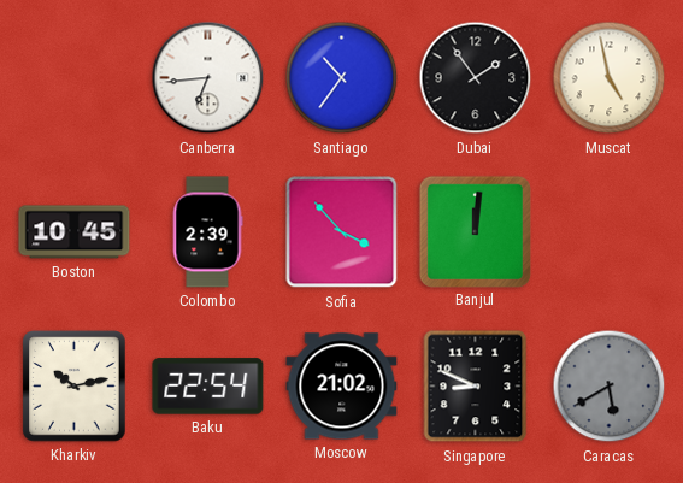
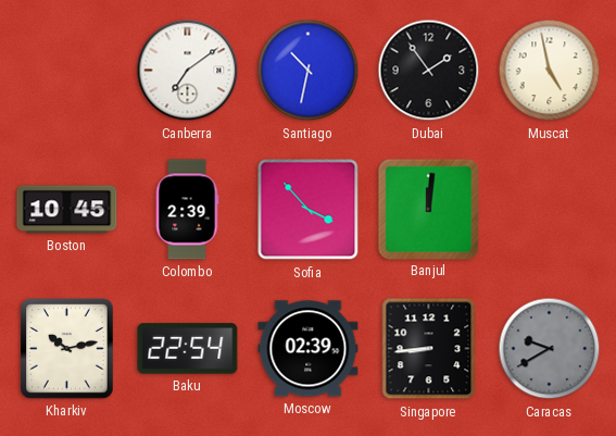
Canberra: 6:44 -> 7:09 (188, 71)
Santiago: 10:36 -> 10:32 (309, 71)
Moscow: 21:02 -> 02:39 (309, 349)
Singapore: 8:49 -> 8:44 (429, 349)
Caracas: 5:40 -> 9:40 (550, 349)
